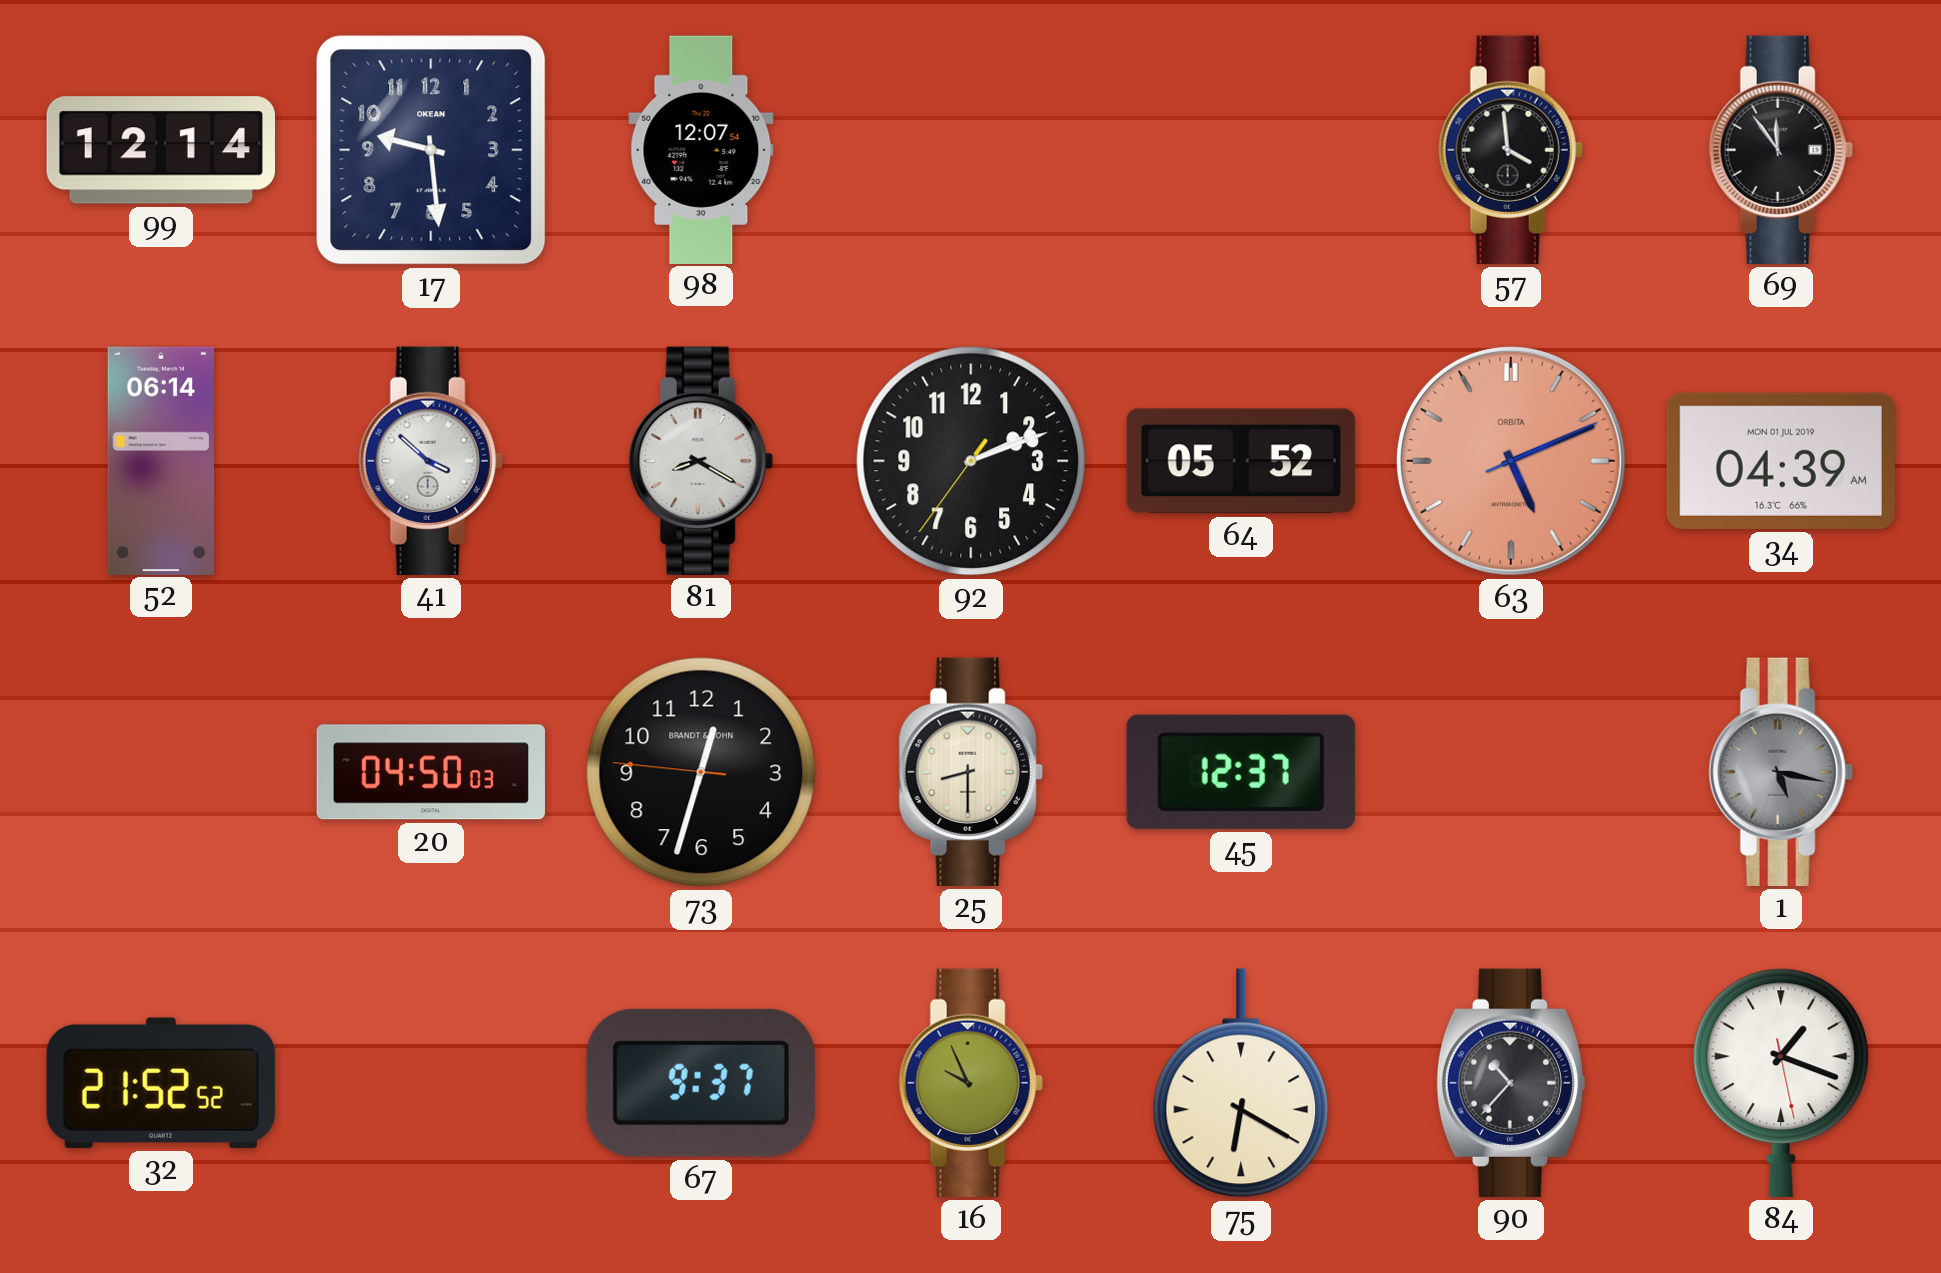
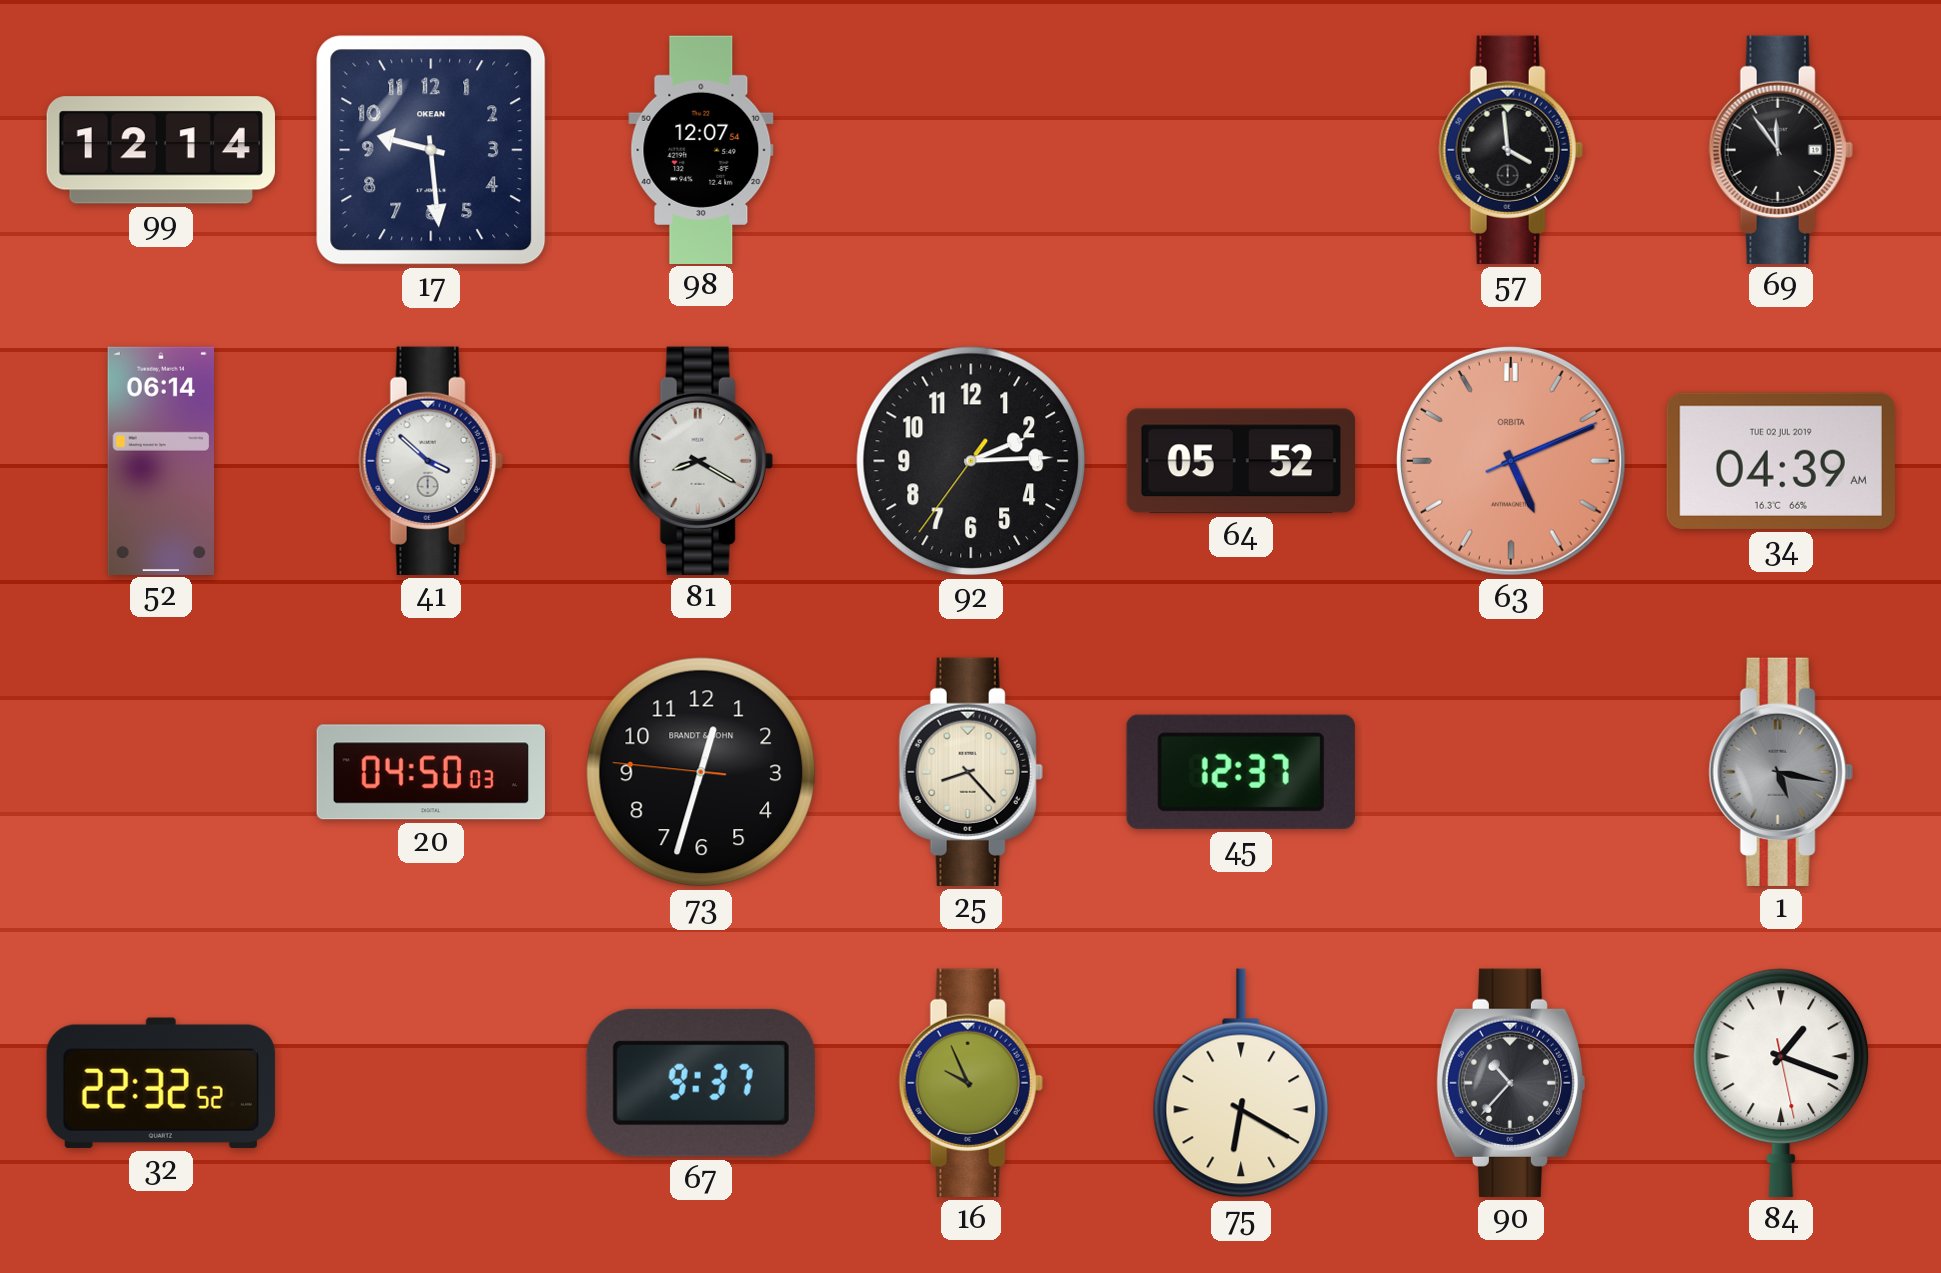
92: 2:11 -> 2:14 (971, 461)
34 date: MON 01 JUL 2019 -> TUE 02 JUL 2019 (1781, 461)
25: 8:30 -> 8:23 (971, 772)
32: 21:52 -> 22:32 (161, 1083)
